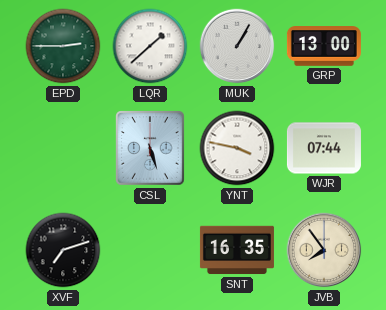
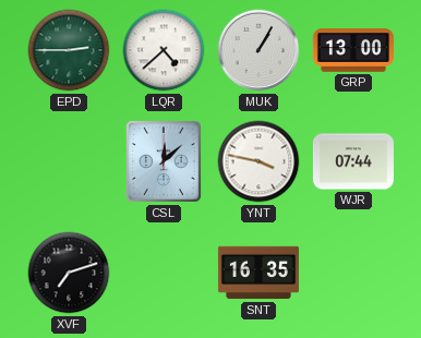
LQR: 1:38 -> 4:38 (164, 50)
CSL: 5:27 -> 12:08 (165, 162)
JVB: 7:54 -> none (324, 250)
